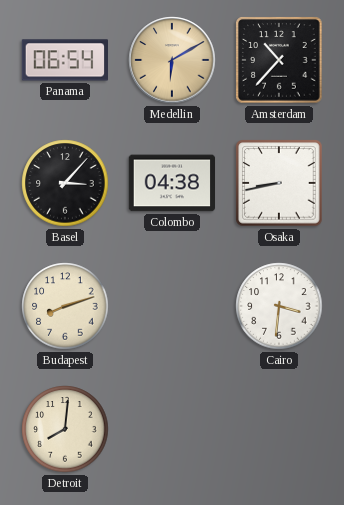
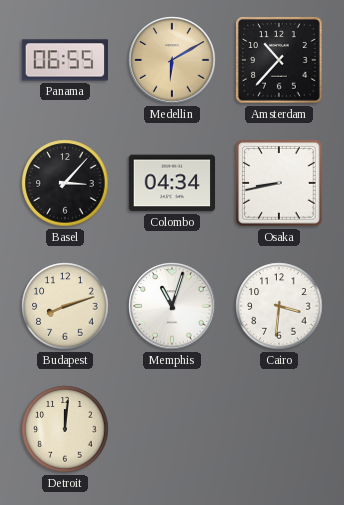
Panama: 06:54 -> 06:55 (64, 60)
Colombo: 04:38 -> 04:34 (172, 183)
Memphis: none -> 11:03 (172, 306)
Detroit: 8:01 -> 12:01 (65, 429)
